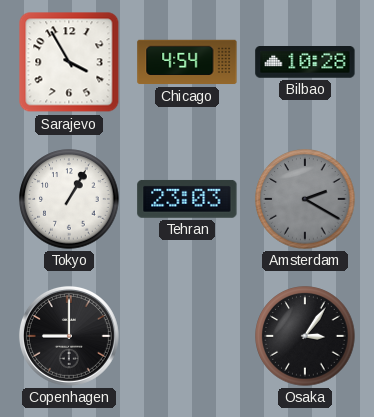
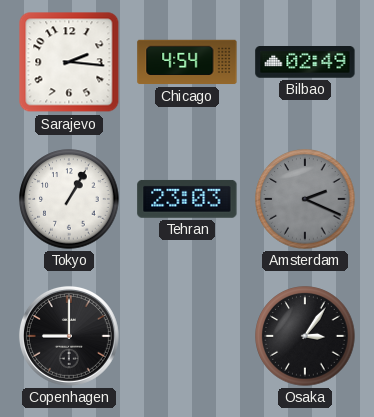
Sarajevo: 3:55 -> 2:16 (69, 62)
Bilbao: 10:28 -> 02:49 (305, 62)
Amsterdam: 2:20 -> 2:19 (305, 199)
